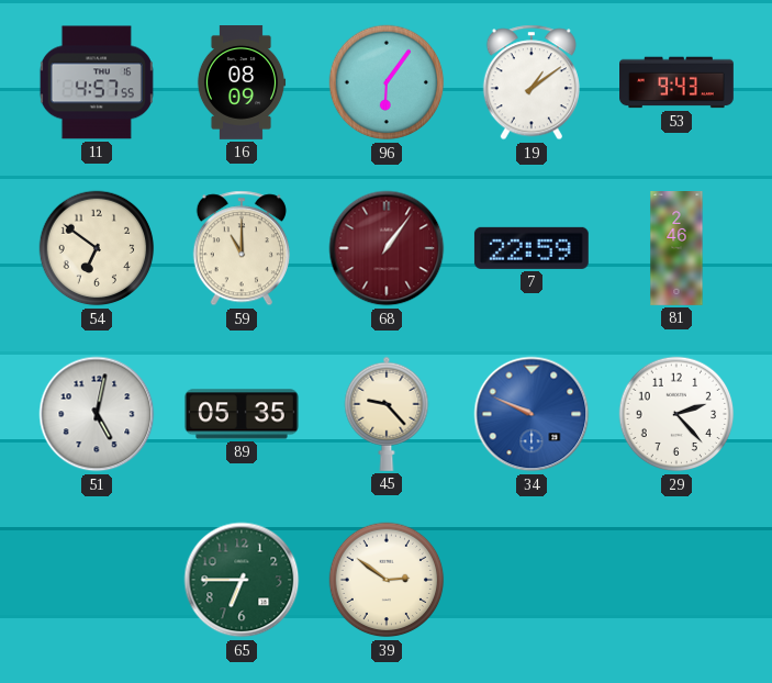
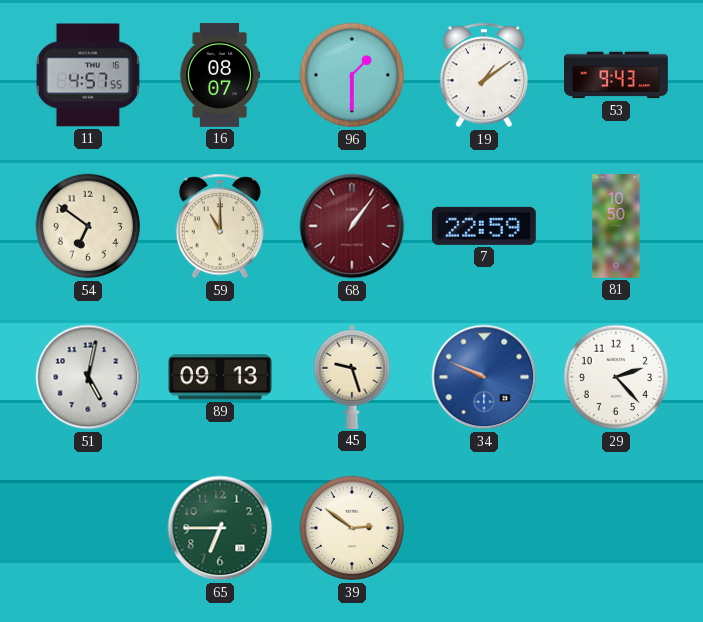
16: 08:09 -> 08:07 (220, 76)
96: 6:06 -> 1:30 (352, 75)
81: 2:46 -> 10:50 (616, 227)
89: 05:35 -> 09:13 (220, 377)
45: 9:23 -> 9:27 (352, 377)
